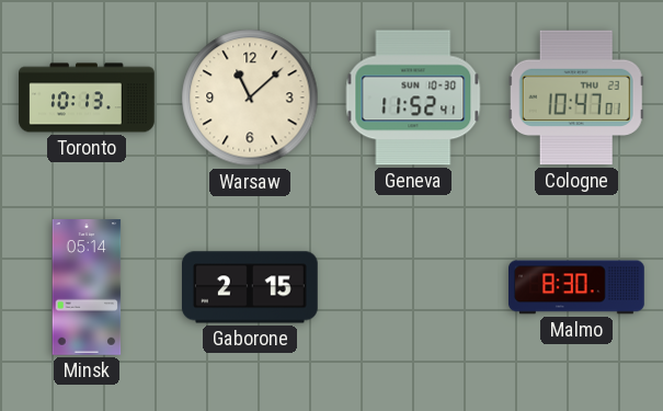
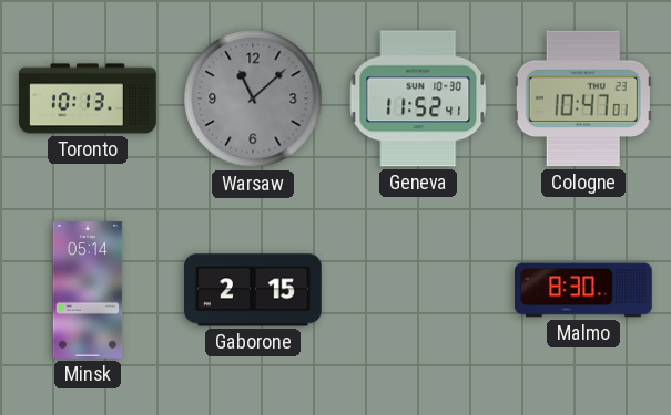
Warsaw dial: cream -> grey (253, 98)
